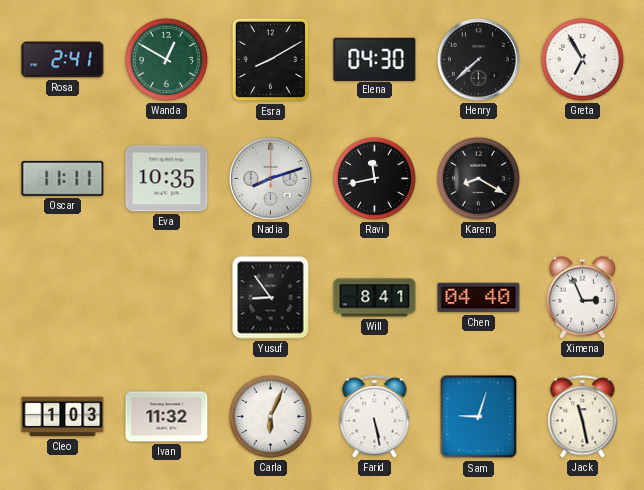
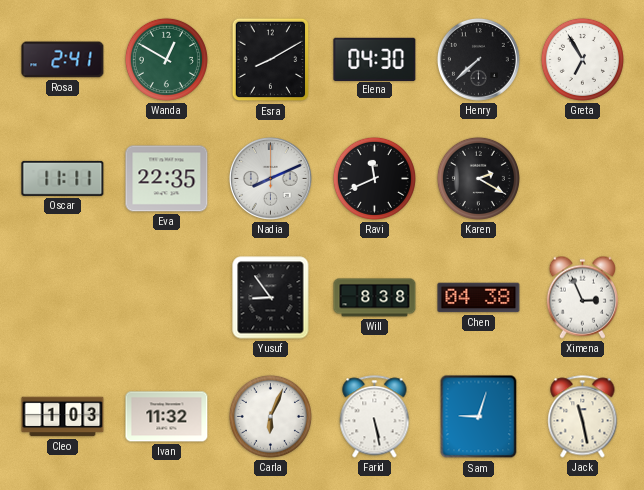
Eva: 10:35 -> 22:35 (167, 179)
Nadia: 8:12 -> 8:11 (270, 178)
Ravi: 11:43 -> 11:41 (374, 178)
Karen: 8:20 -> 2:20 (478, 178)
Will: 8:41 -> 8:38 (375, 298)
Chen: 04:40 -> 04:38 (479, 298)
